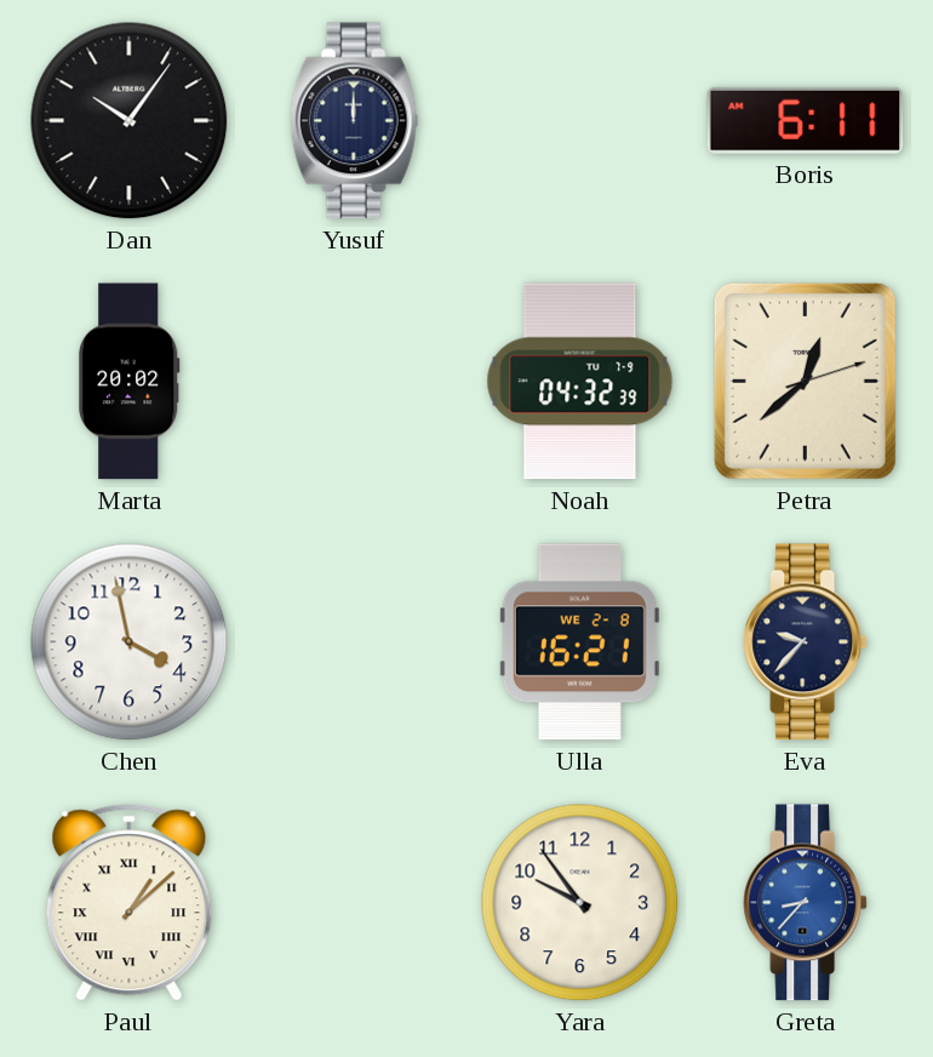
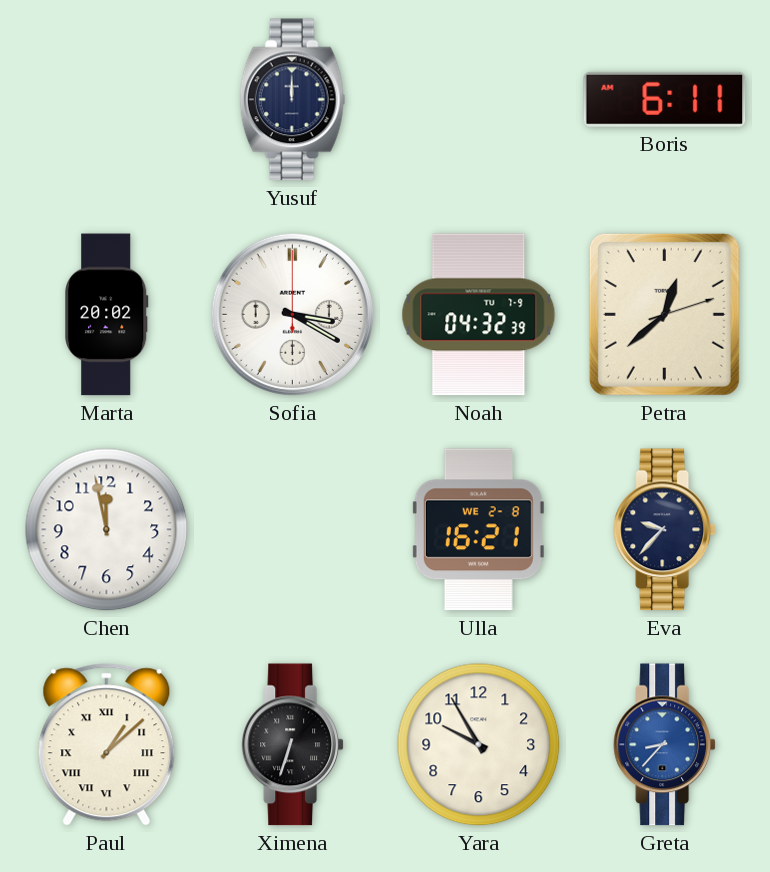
Dan: 10:06 -> none (130, 121)
Sofia: none -> 3:20 (292, 314)
Chen: 3:58 -> 11:58 (107, 530)
Ximena: none -> 6:33 (292, 745)
Yara: 9:54 -> 9:55 (479, 745)
